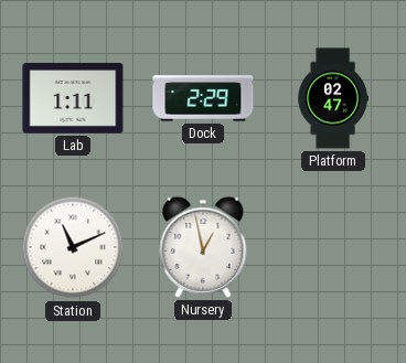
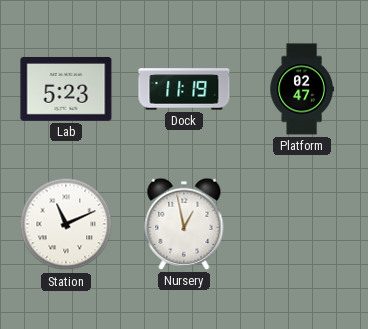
Lab: 1:11 -> 5:23 (66, 89)
Dock: 2:29 -> 11:19 (184, 89)
